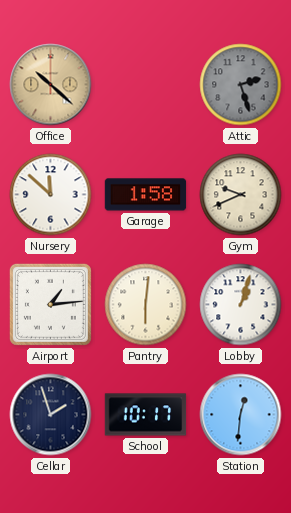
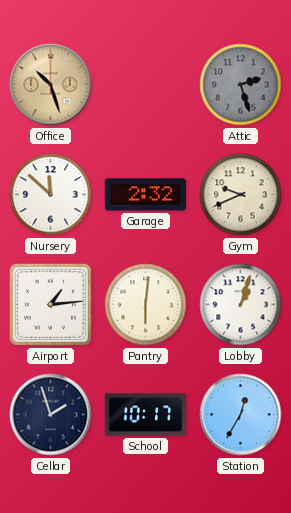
Office: 10:22 -> 10:27 (51, 85)
Garage: 1:58 -> 2:32 (146, 195)
Station: 12:31 -> 12:35 (241, 415)
